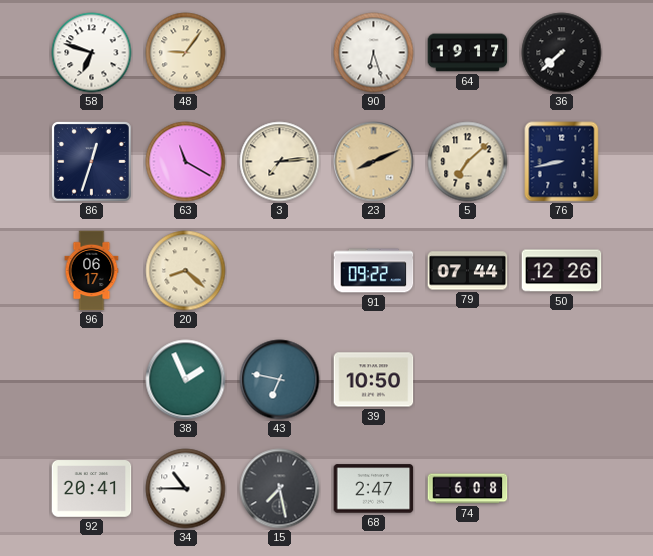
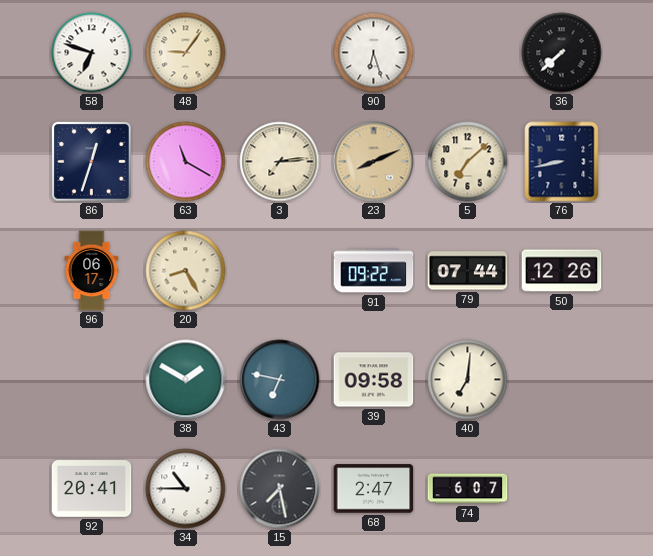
64: 19:17 -> none (468, 53)
20: 8:22 -> 8:25 (186, 271)
38: 1:56 -> 1:50 (186, 380)
39: 10:50 -> 09:58 (374, 380)
40: none -> 7:01 (468, 380)
74: 6:08 -> 6:07 (468, 489)
